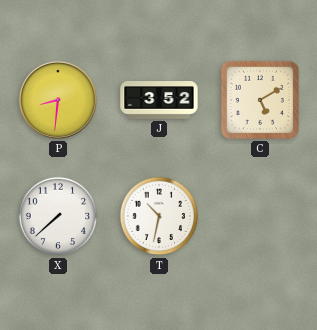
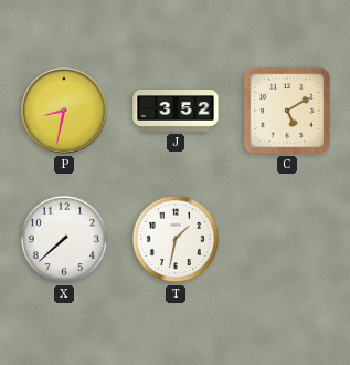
P: 8:31 -> 8:32 (64, 111)
T: 10:32 -> 1:32 (176, 239)
